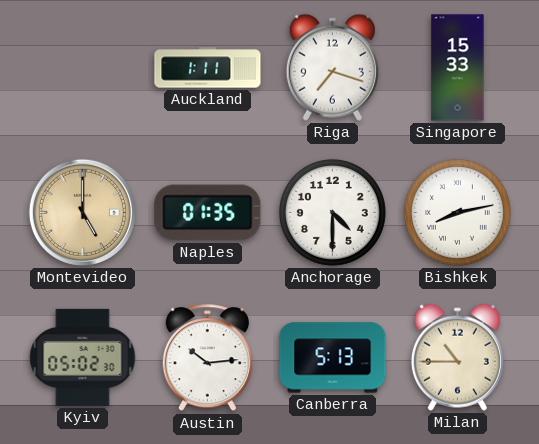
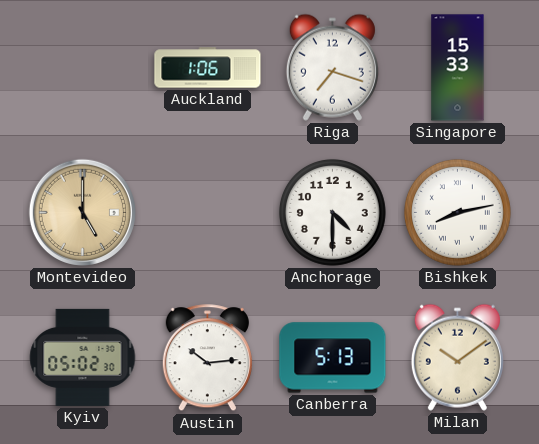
Auckland: 1:11 -> 1:06 (208, 68)
Naples: 01:35 -> none (208, 213)
Milan: 10:45 -> 10:09 (457, 357)
